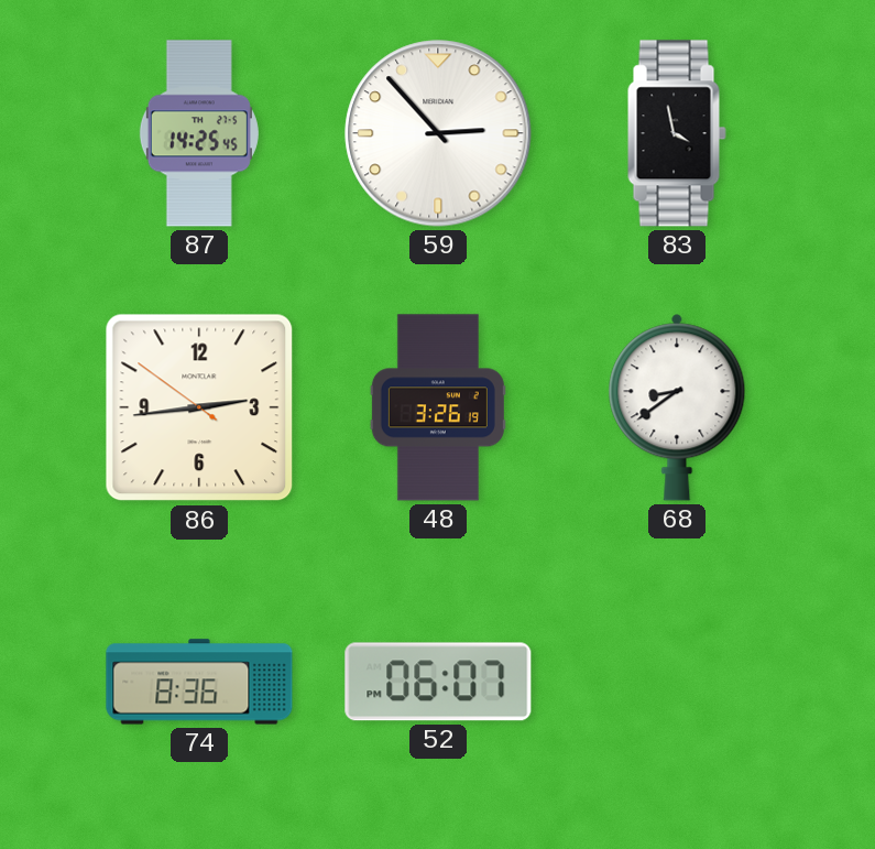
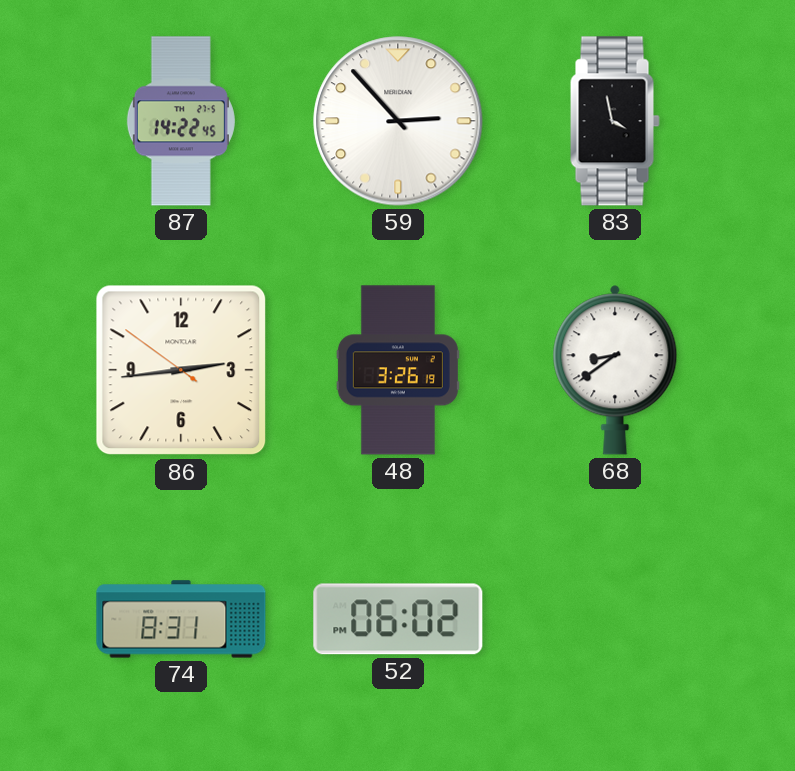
87: 14:25 -> 14:22 (181, 121)
74: 8:36 -> 8:31 (181, 619)
52: 06:07 -> 06:02 (398, 619)
